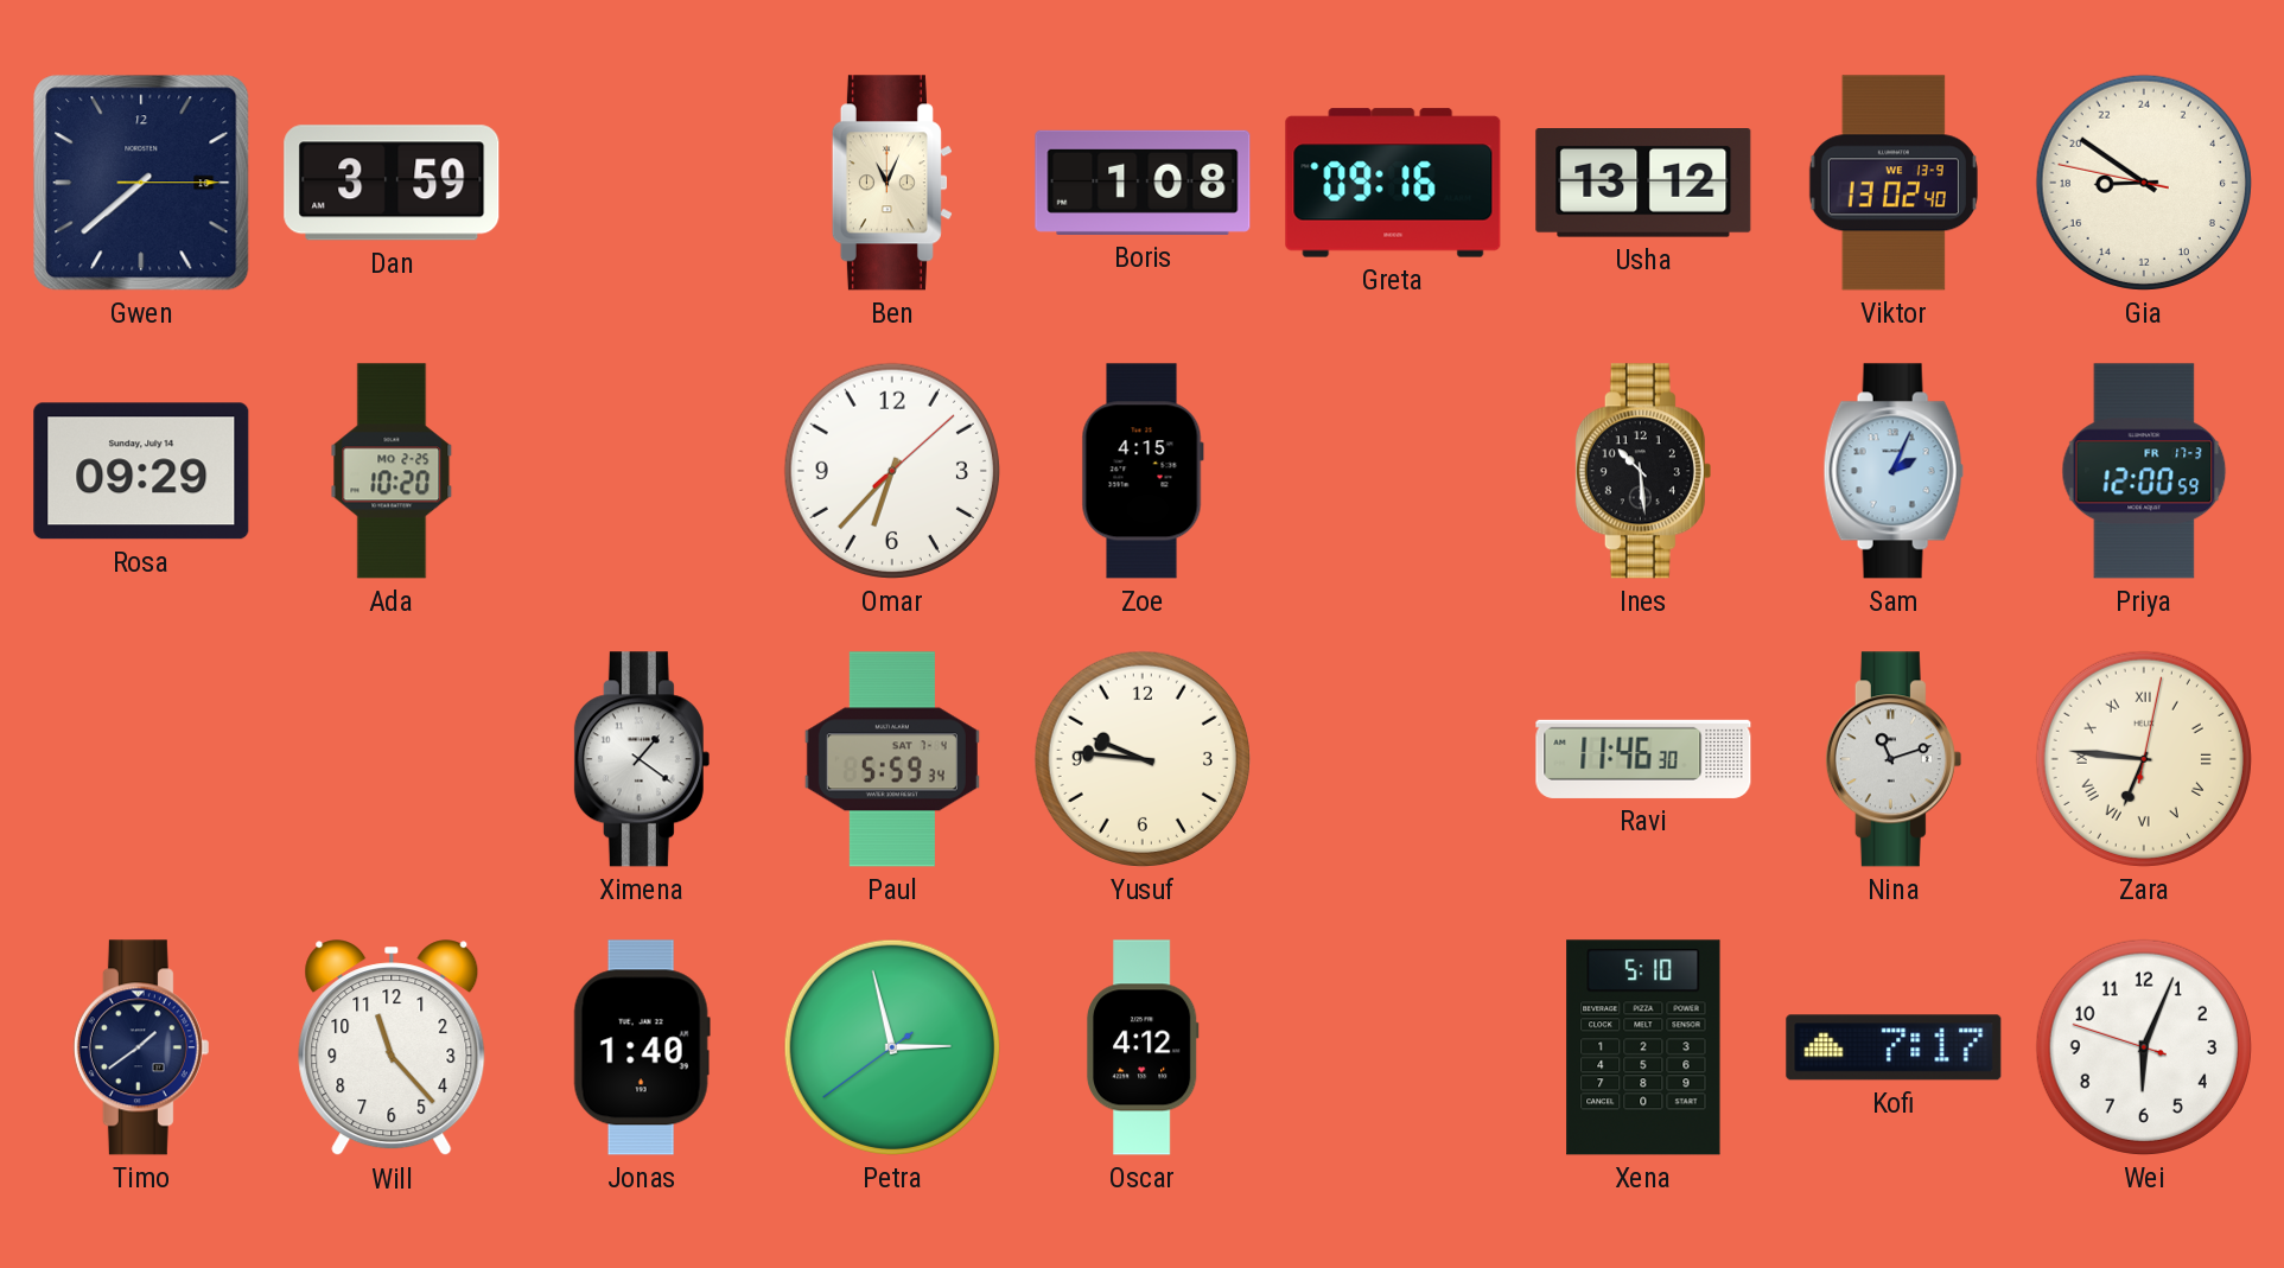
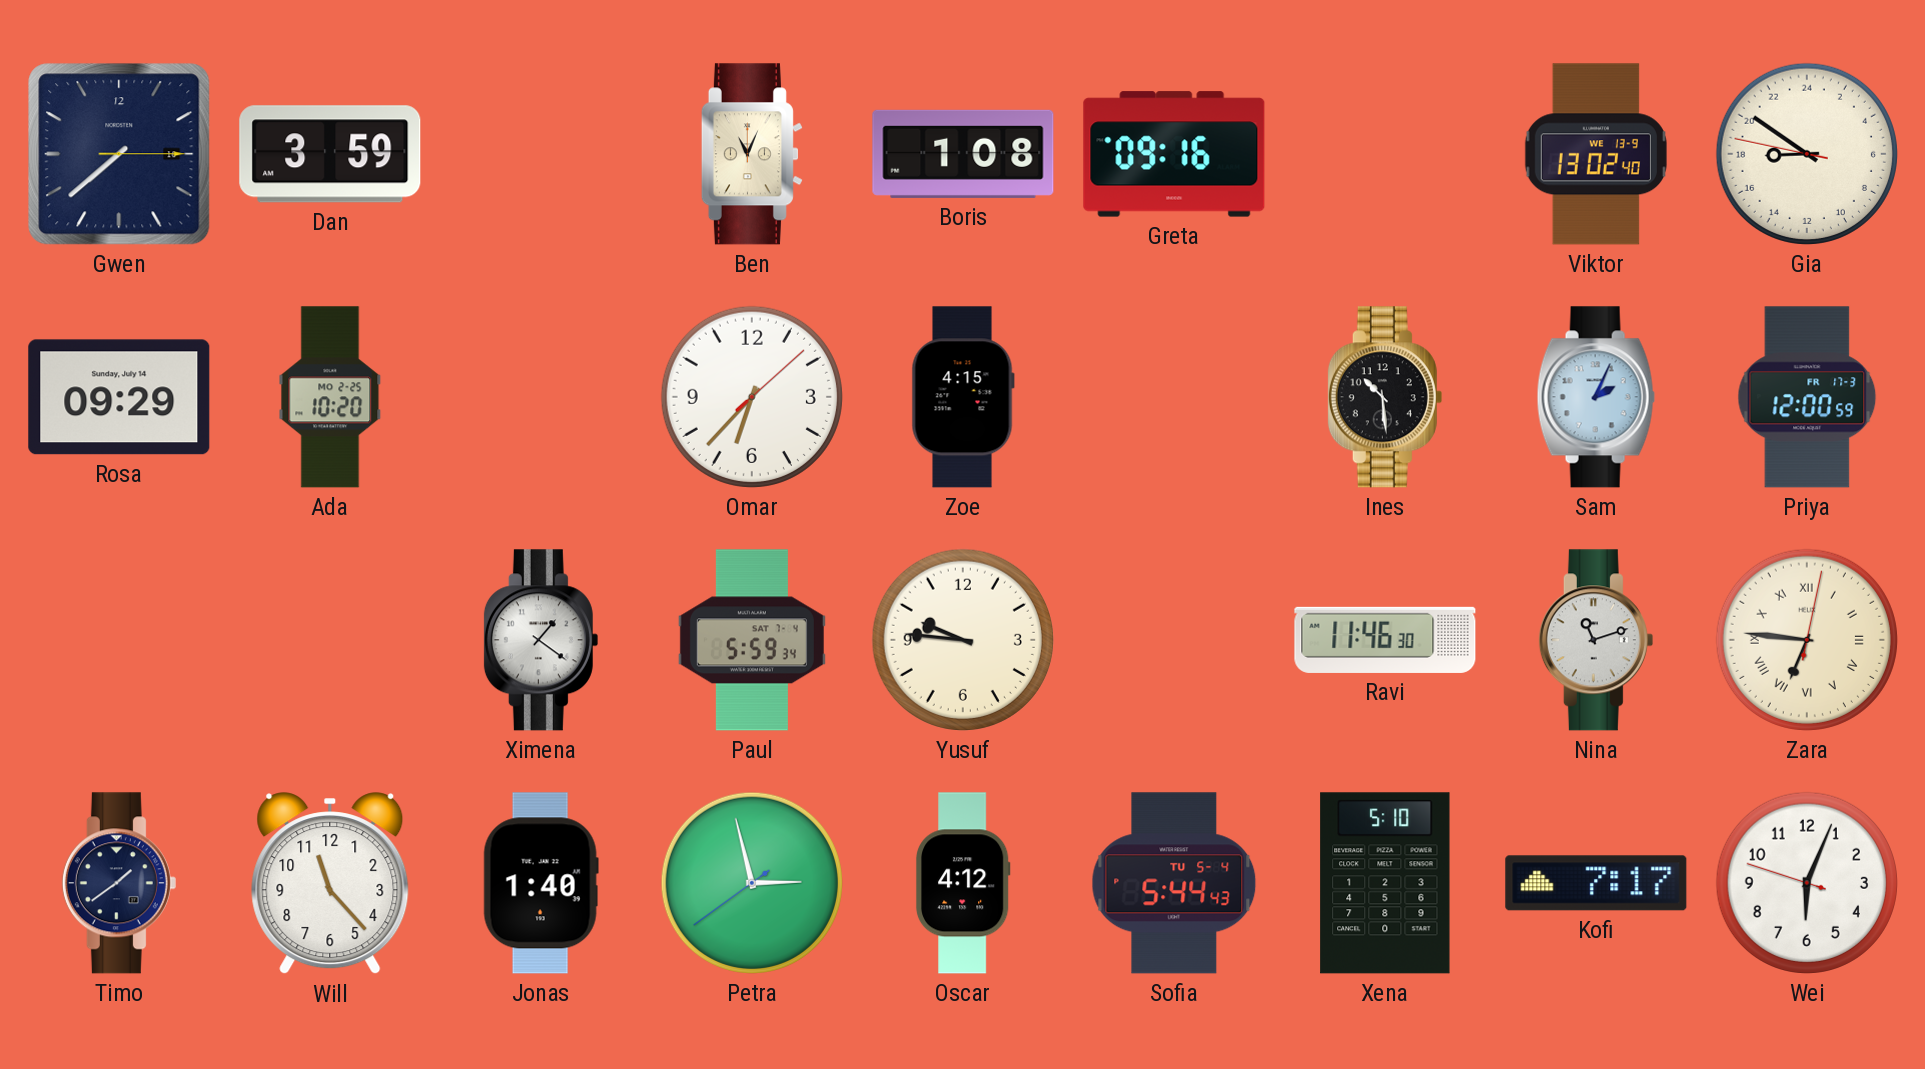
Usha: 13:12 -> none (1643, 184)
Sofia: none -> 5:44 (1174, 883)
